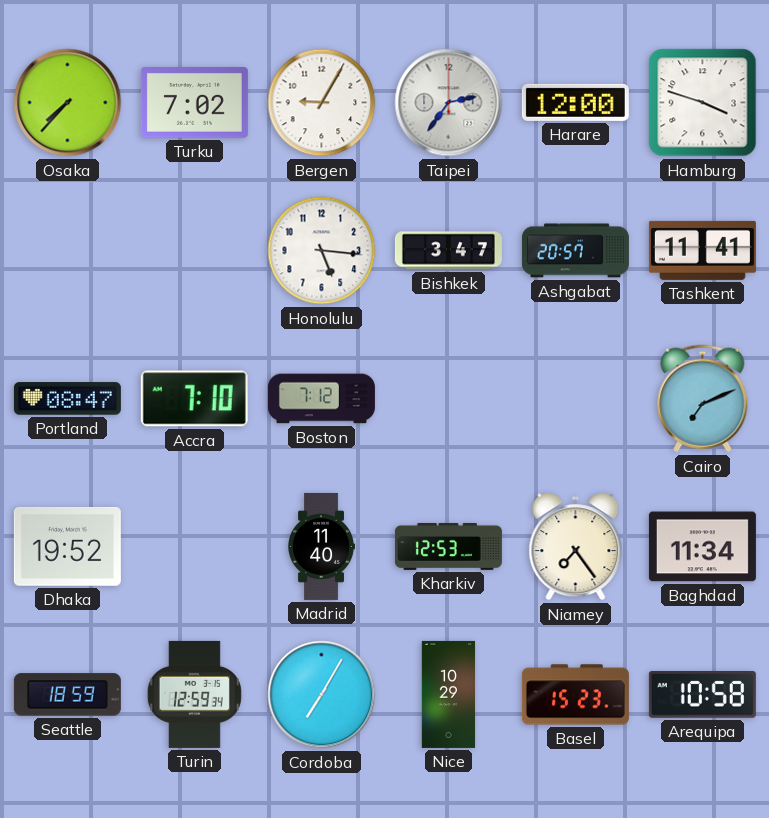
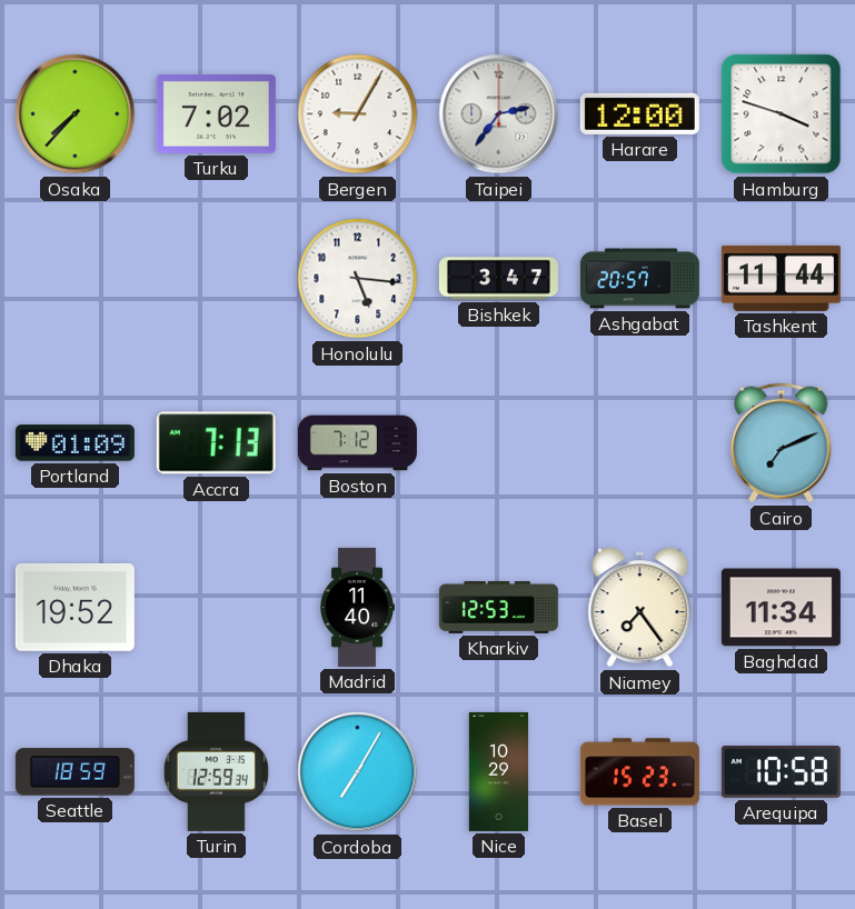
Tashkent: 11:41 -> 11:44 (781, 278)
Portland: 08:47 -> 01:09 (74, 443)
Accra: 7:10 -> 7:13 (216, 443)
